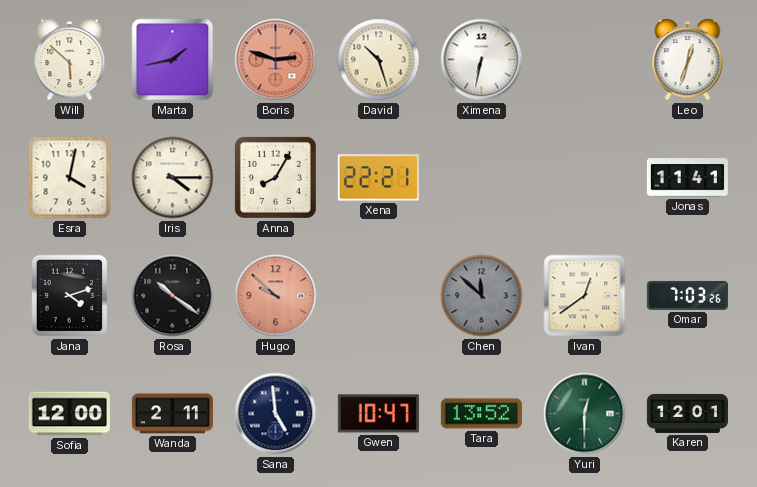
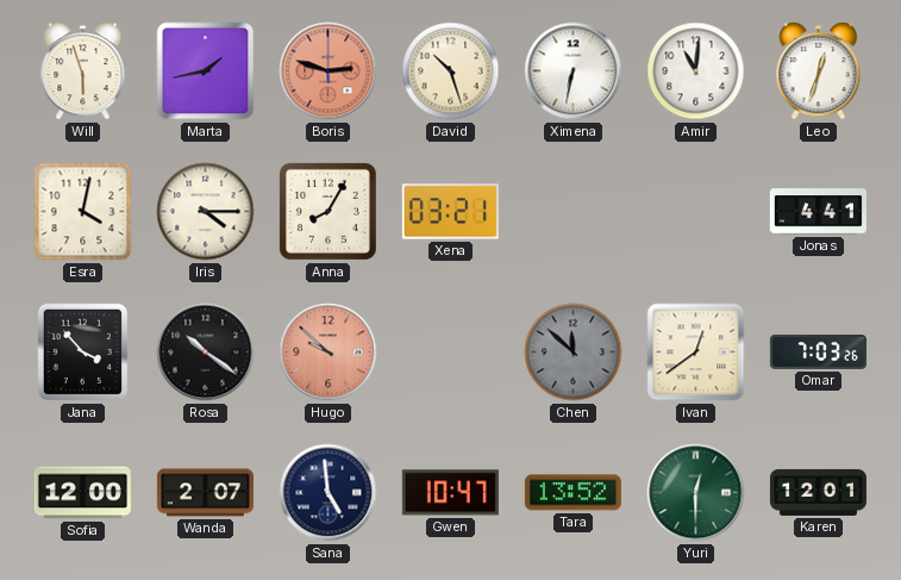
Will: 5:52 -> 5:57 (83, 71)
Amir: none -> 11:01 (696, 71)
Xena: 22:21 -> 03:21 (450, 212)
Jonas: 11:41 -> 4:41 (818, 212)
Jana: 4:12 -> 3:53 (83, 353)
Wanda: 2:11 -> 2:07 (205, 493)
